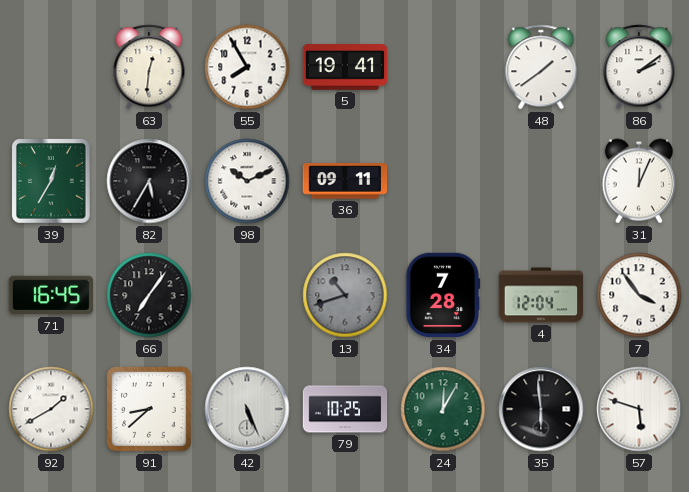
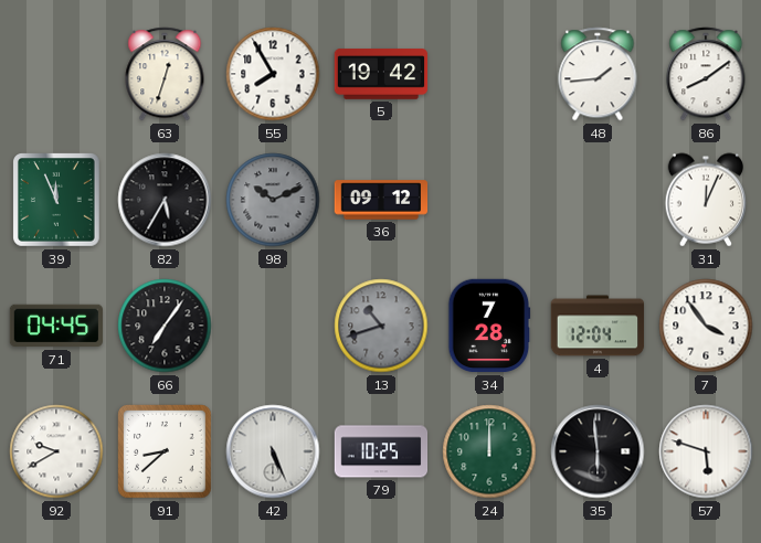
63: 12:31 -> 12:33 (165, 74)
5: 19:41 -> 19:42 (381, 74)
48: 1:39 -> 1:44 (598, 74)
86: 2:09 -> 8:09 (706, 74)
39: 12:35 -> 11:56 (57, 201)
98 dial: white -> grey (273, 200)
36: 09:11 -> 09:12 (381, 200)
71: 16:45 -> 04:45 (55, 326)
92: 1:40 -> 9:40 (56, 451)
24: 12:05 -> 12:00 (489, 451)
